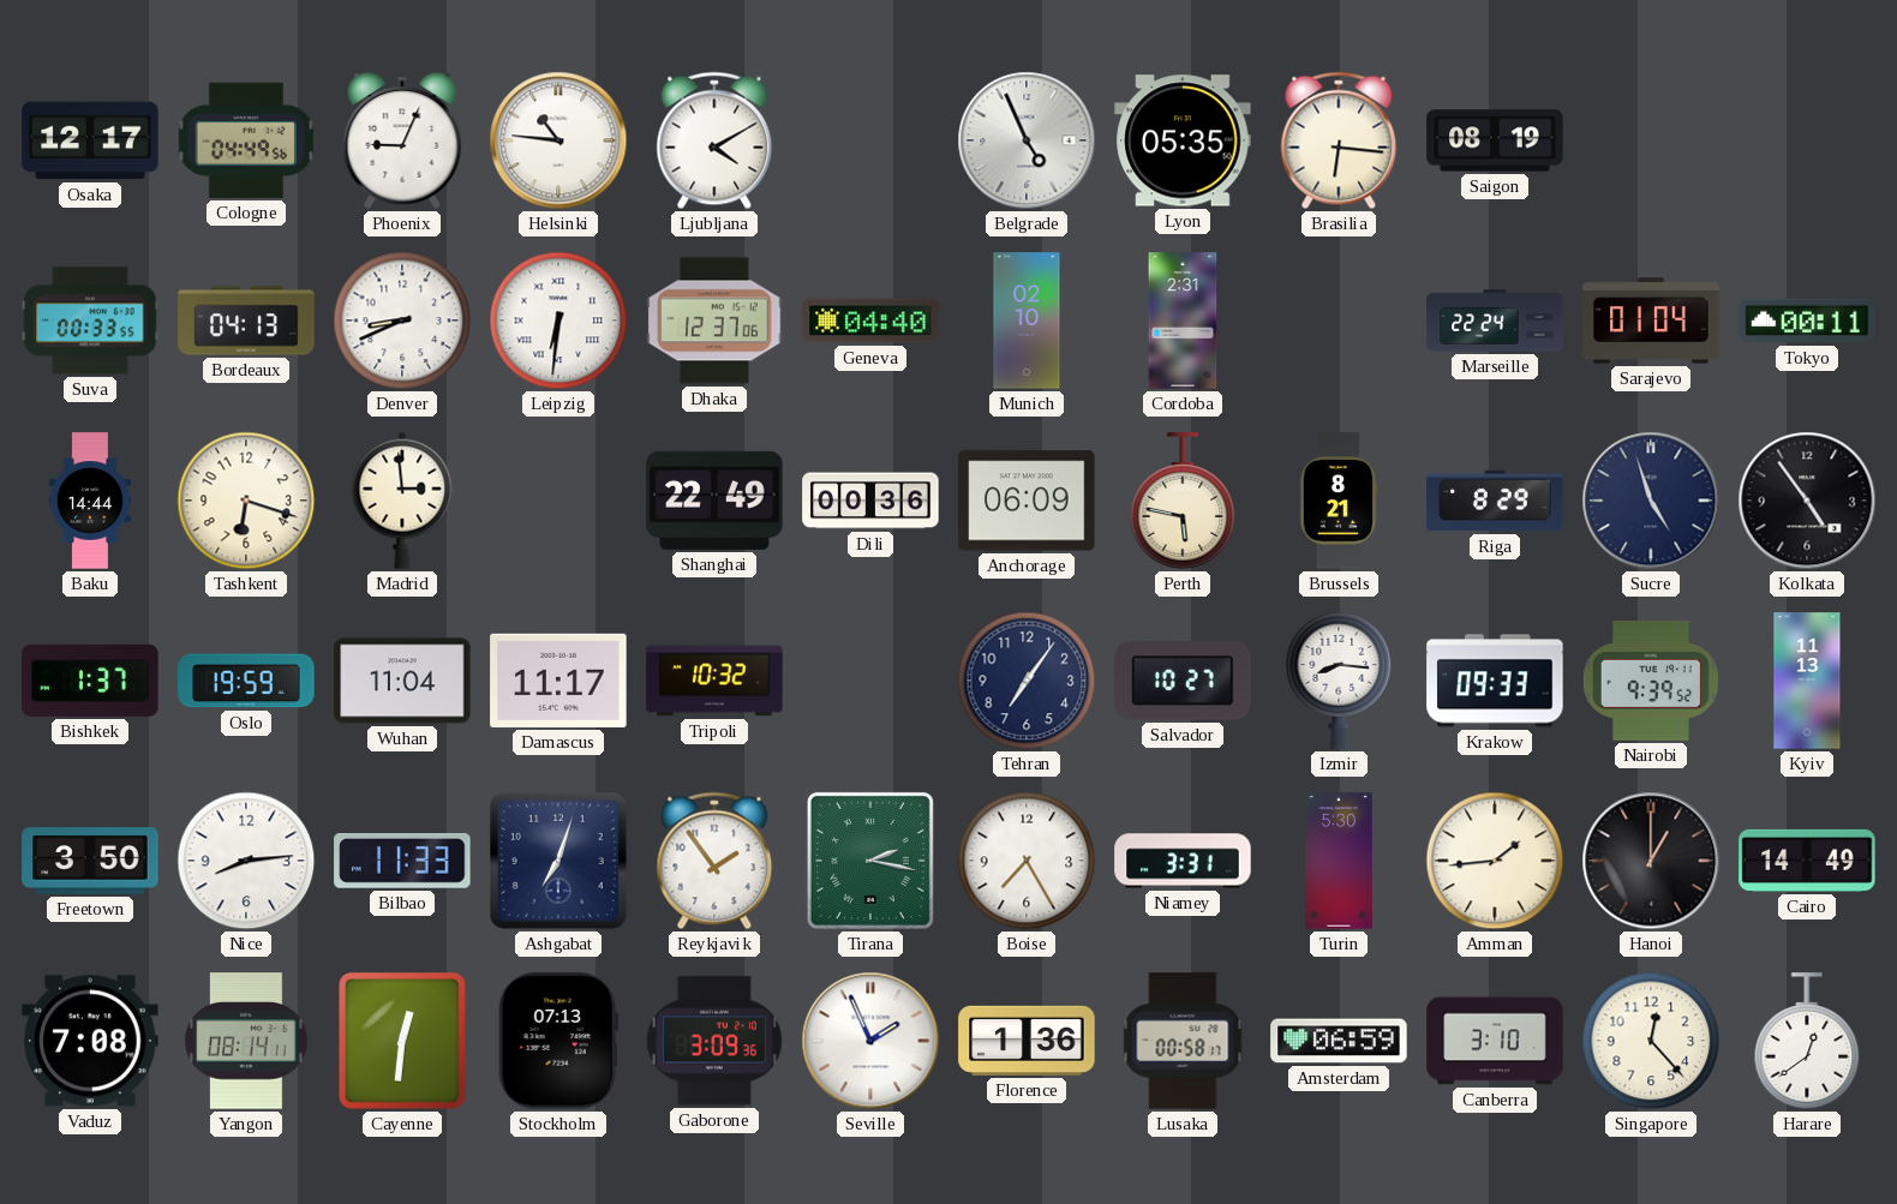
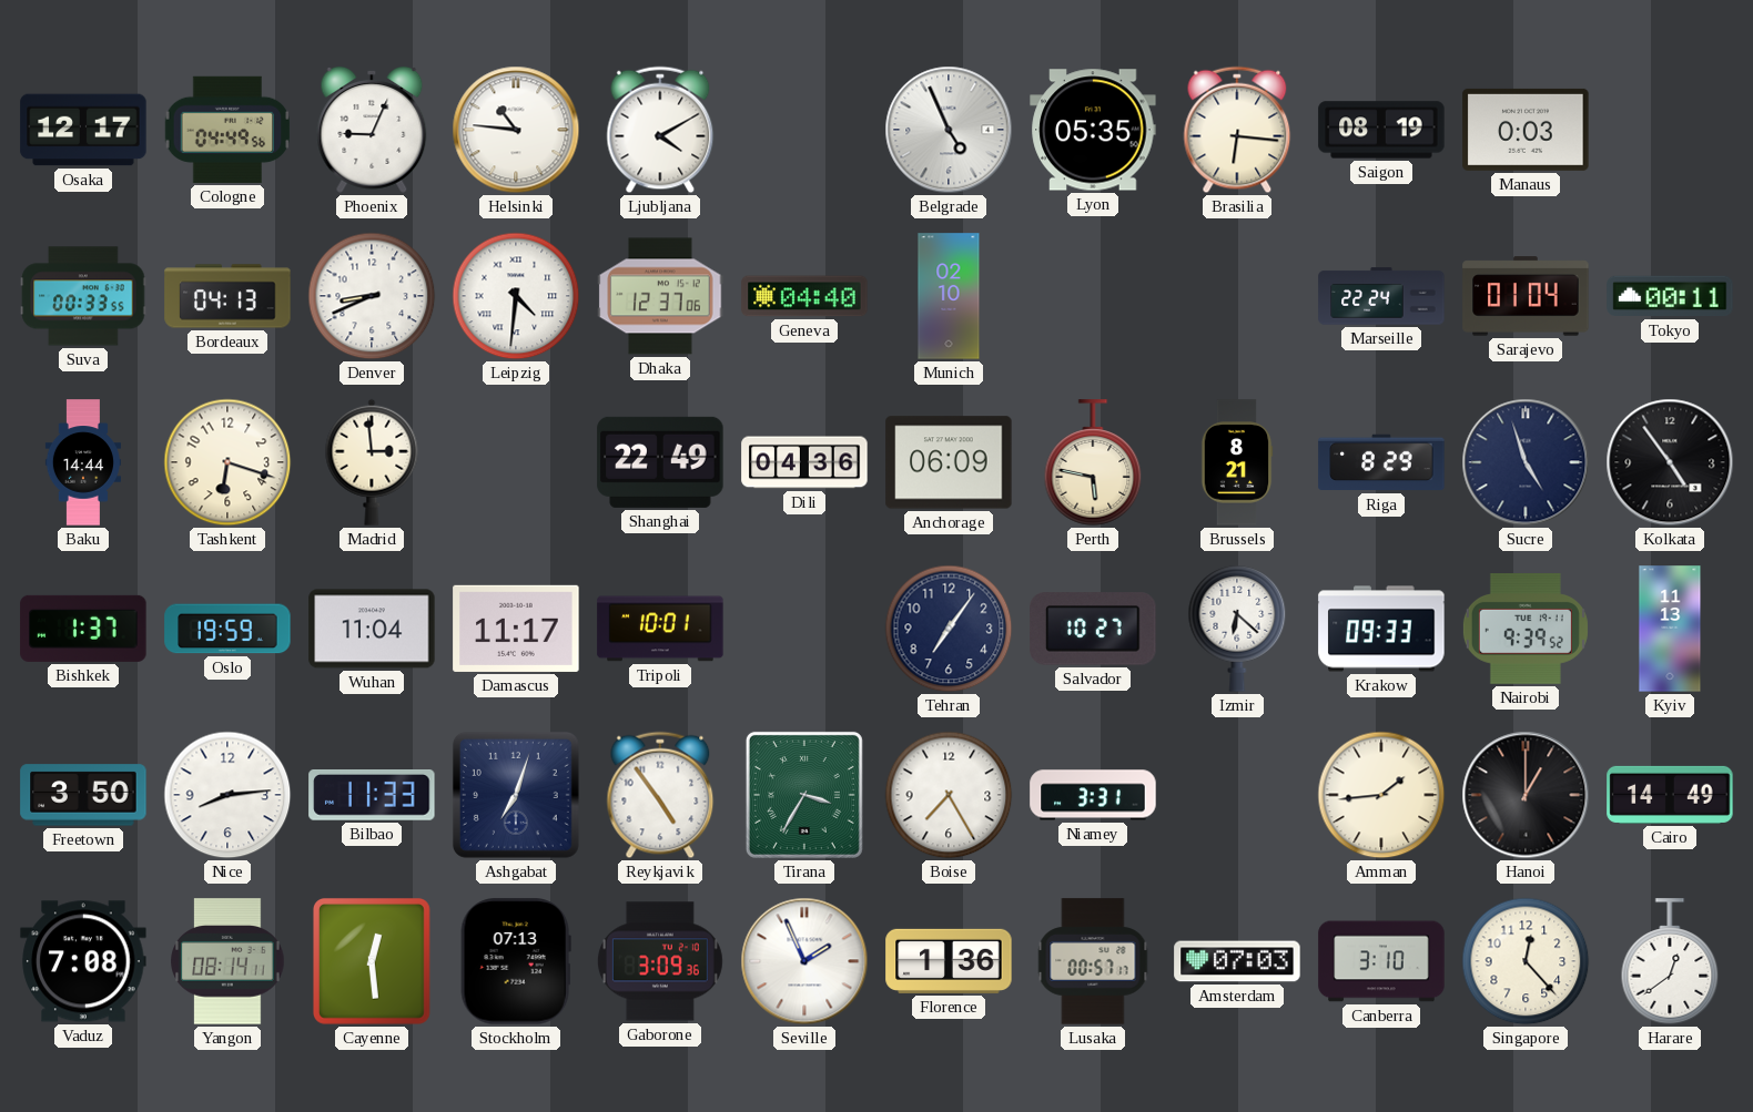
Manaus: none -> 0:03 (1526, 130)
Leipzig: 6:31 -> 4:31 (516, 296)
Cordoba: 2:31 -> none (1183, 321)
Dili: 00:36 -> 04:36 (804, 462)
Tripoli: 10:32 -> 10:01 (660, 629)
Izmir: 8:16 -> 6:22 (1237, 629)
Reykjavik: 1:54 -> 4:54 (660, 795)
Tirana: 2:17 -> 3:35 (804, 795)
Turin: 5:30 -> none (1340, 861)
Cayenne: 12:31 -> 12:29 (372, 961)
Lusaka: 00:58 -> 00:57 (1093, 961)
Amsterdam: 06:59 -> 07:03 (1237, 961)
